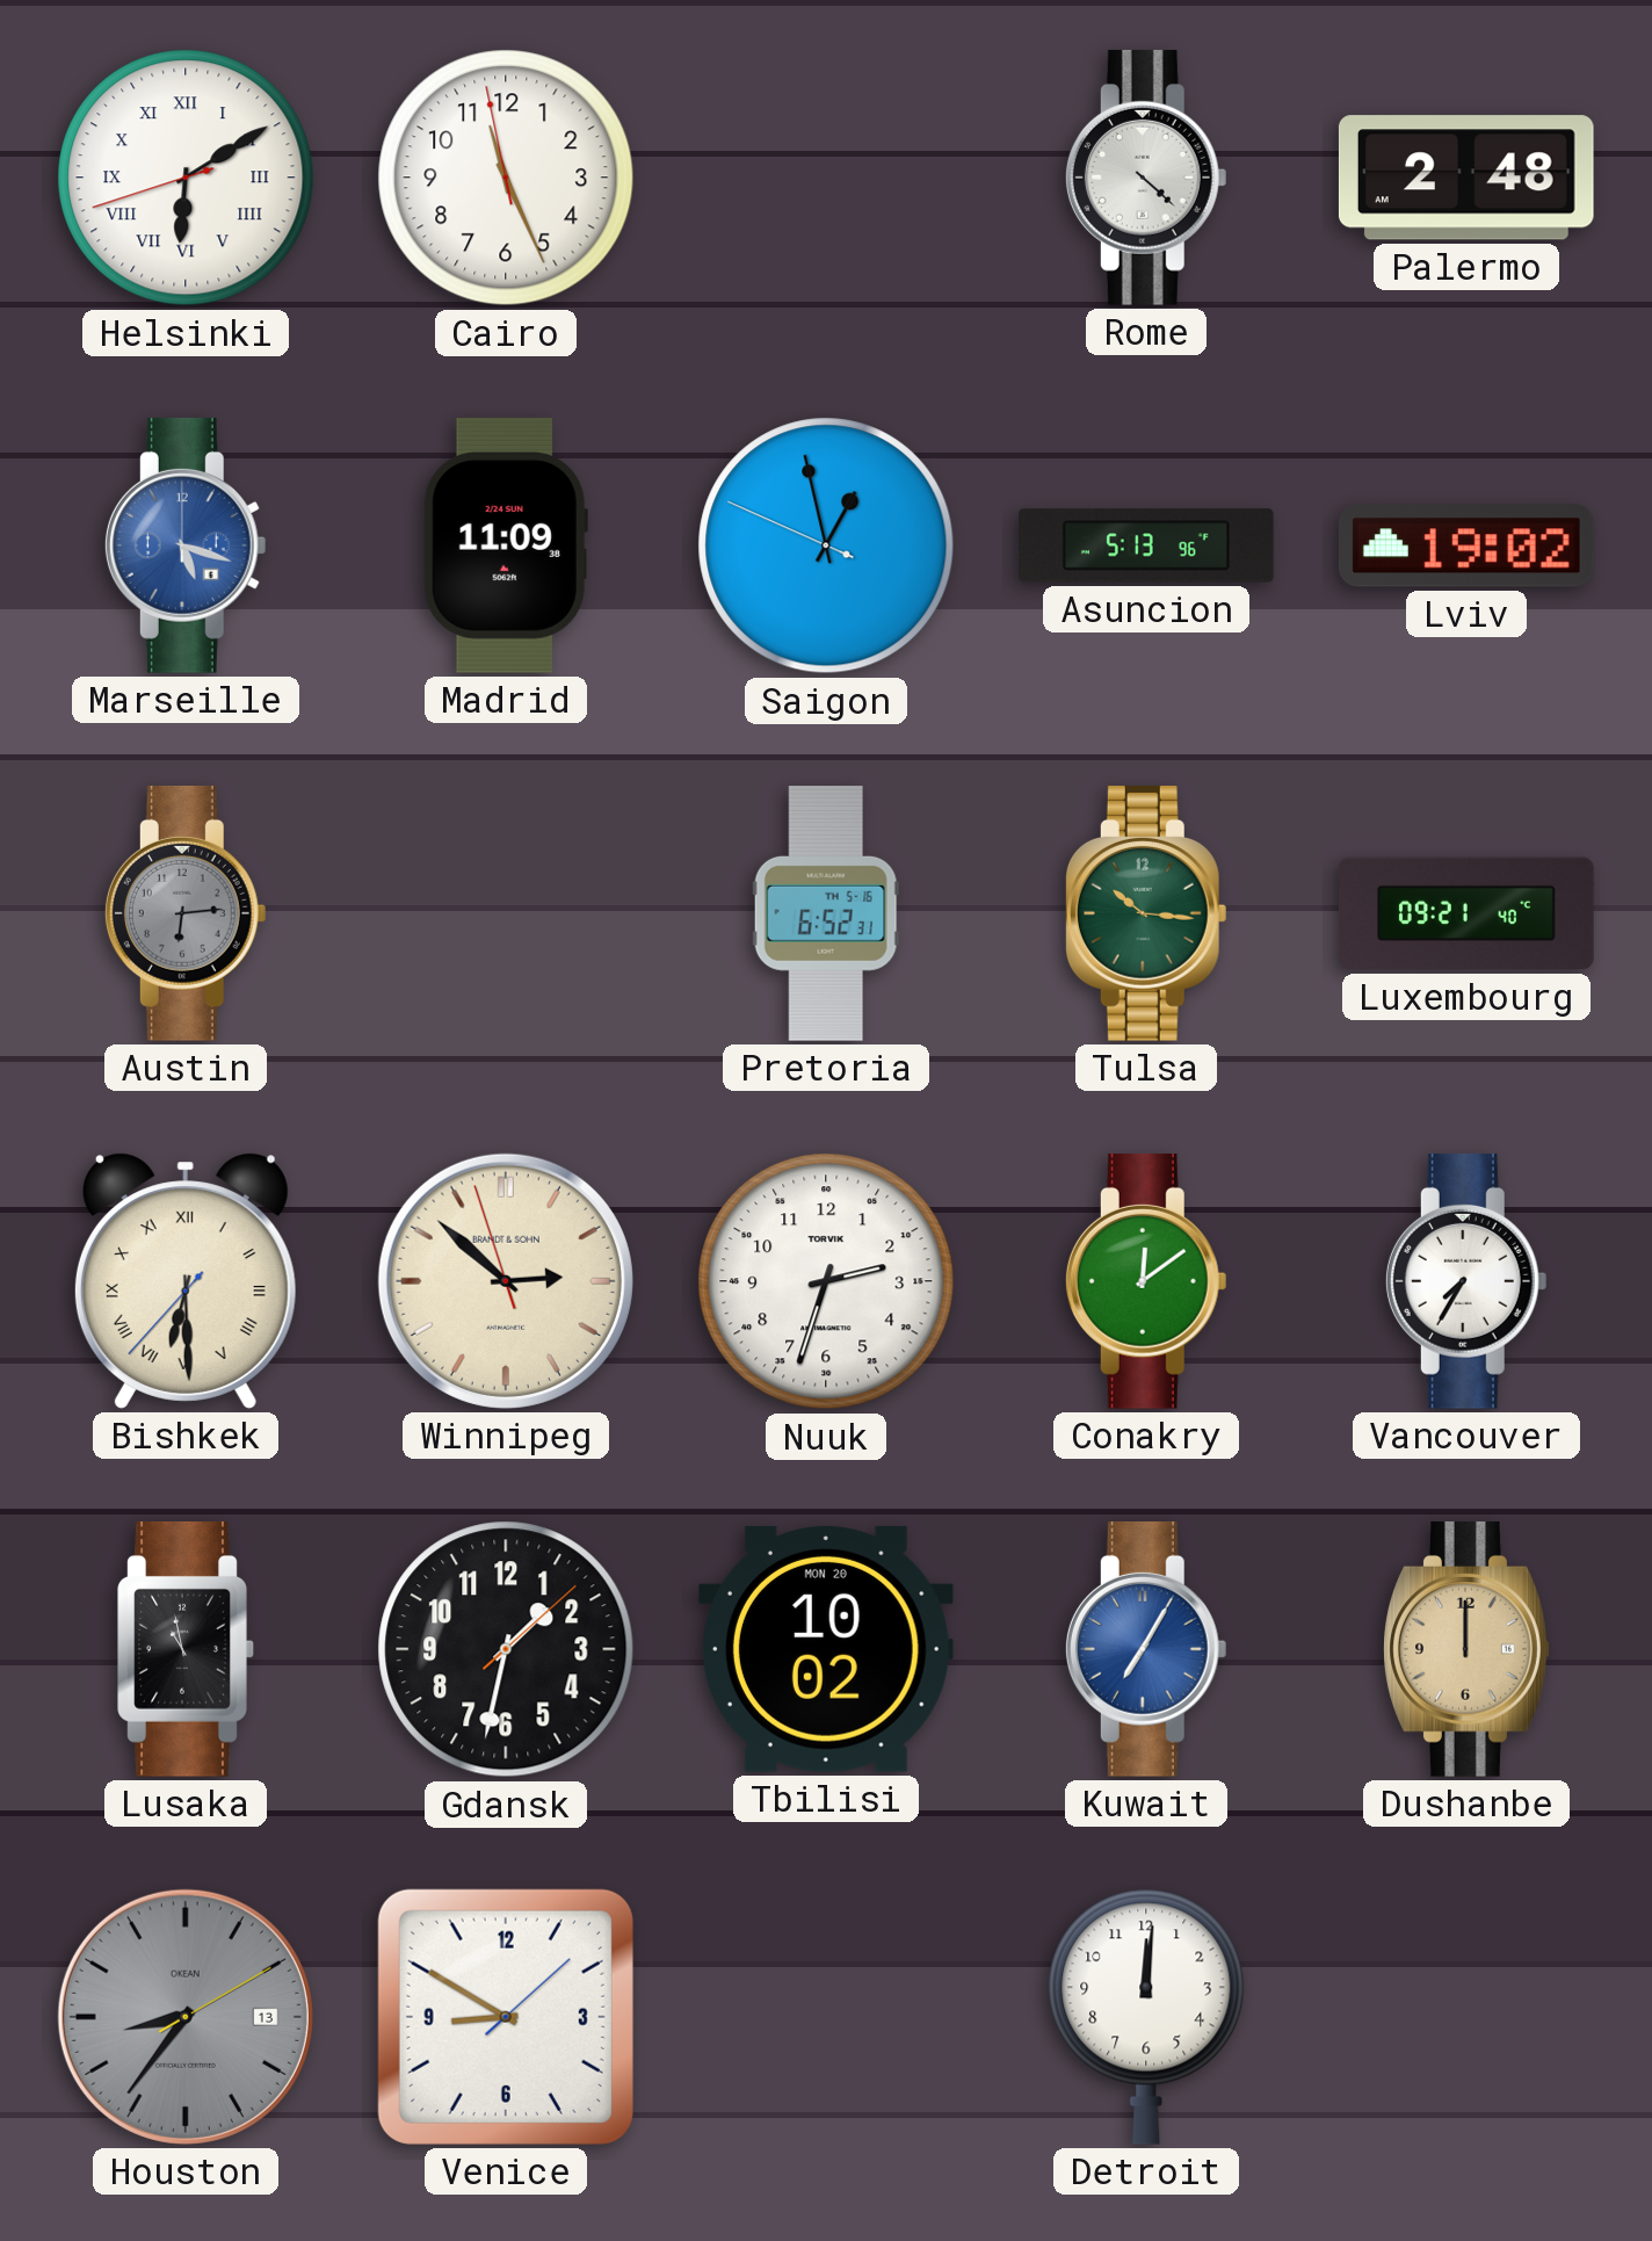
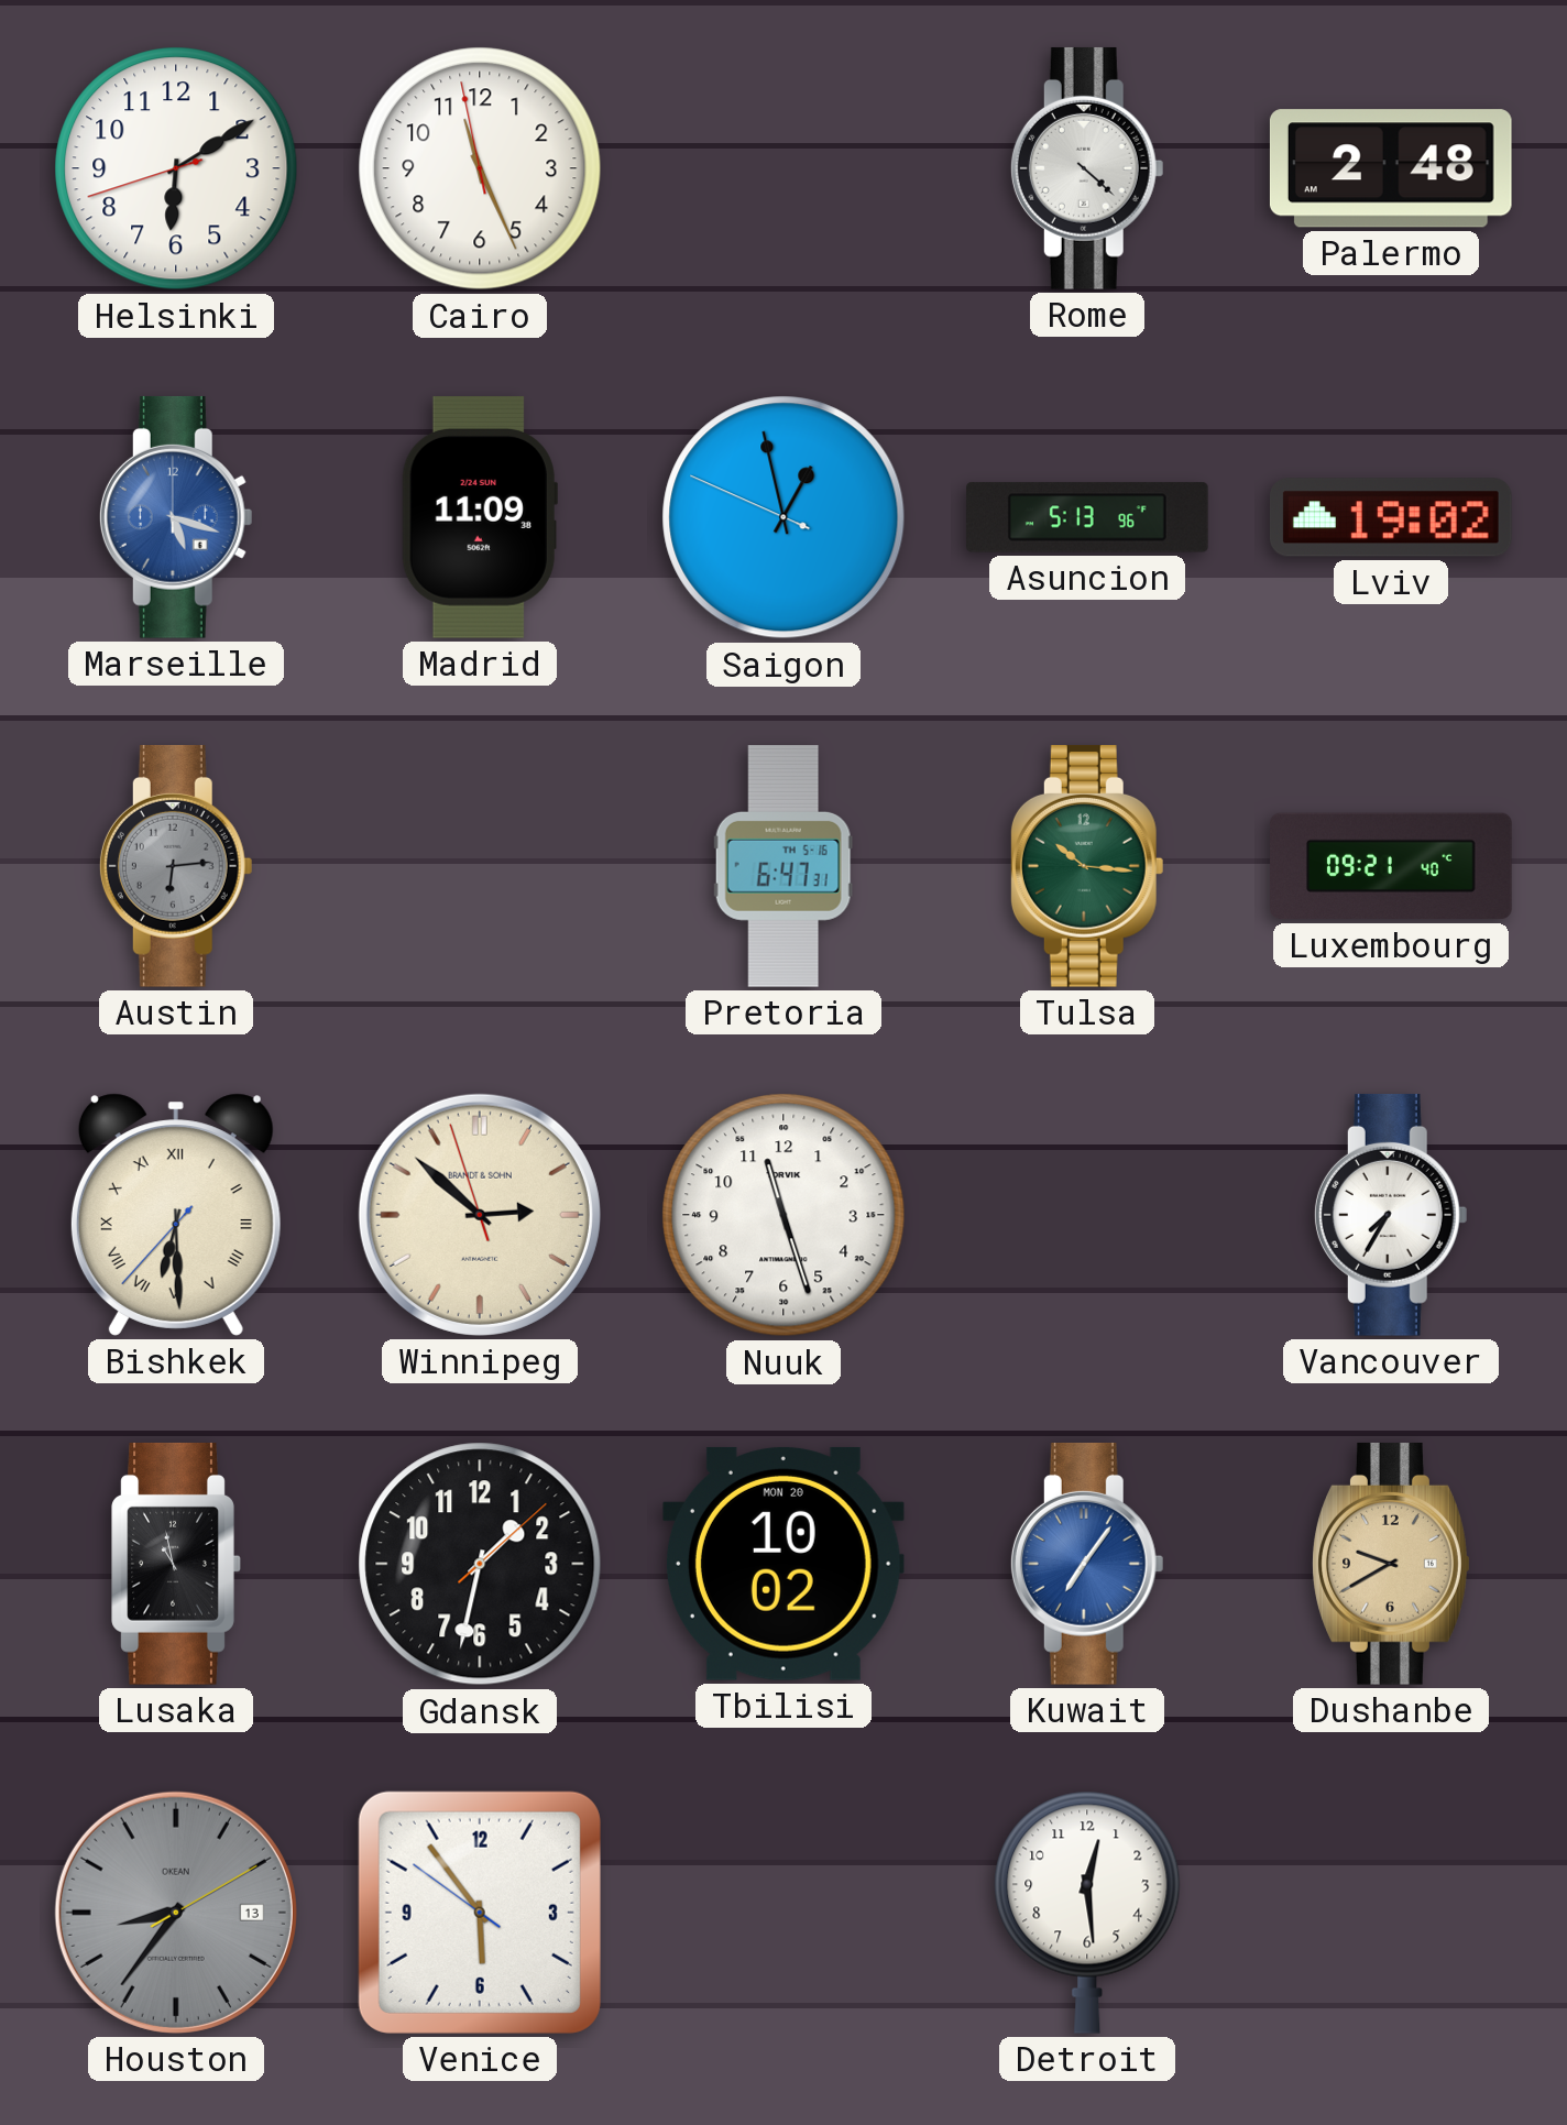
Helsinki numerals: Roman -> Arabic (176, 168)
Pretoria: 6:52 -> 6:47 (783, 867)
Nuuk: 2:33 -> 11:27 (783, 1215)
Conakry: 12:09 -> none (1146, 1281)
Kuwait: 7:05 -> 7:06 (1087, 1564)
Dushanbe: 12:00 -> 9:40 (1391, 1564)
Venice: 8:50 -> 5:53 (480, 1913)
Detroit: 12:01 -> 12:29 (1087, 1913)
